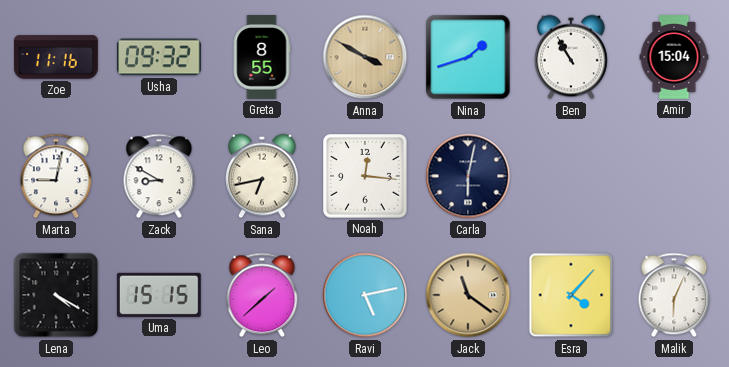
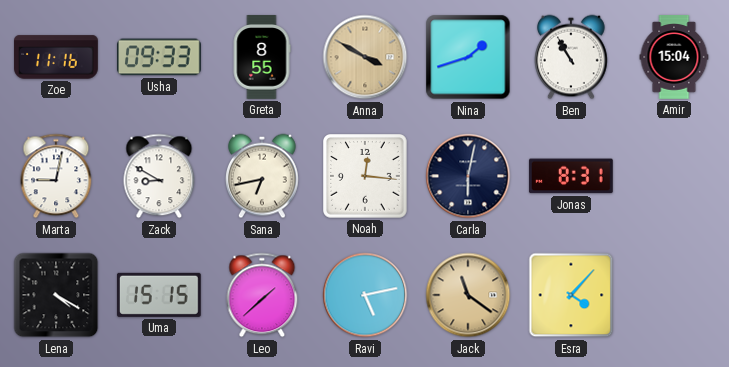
Usha: 09:32 -> 09:33 (160, 57)
Jonas: none -> 8:31 (571, 176)
Malik: 6:04 -> none (674, 295)
